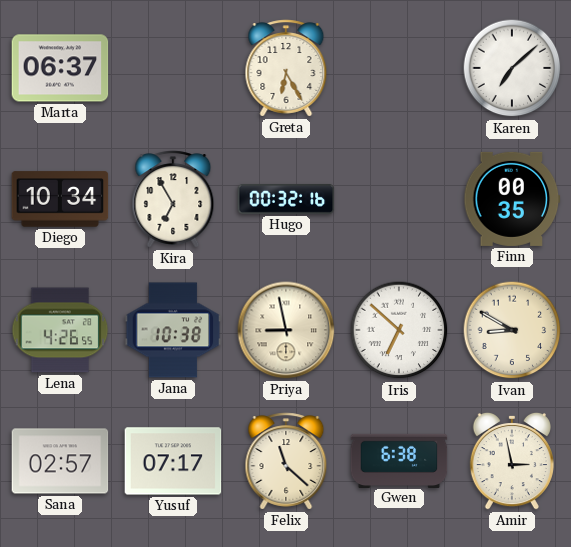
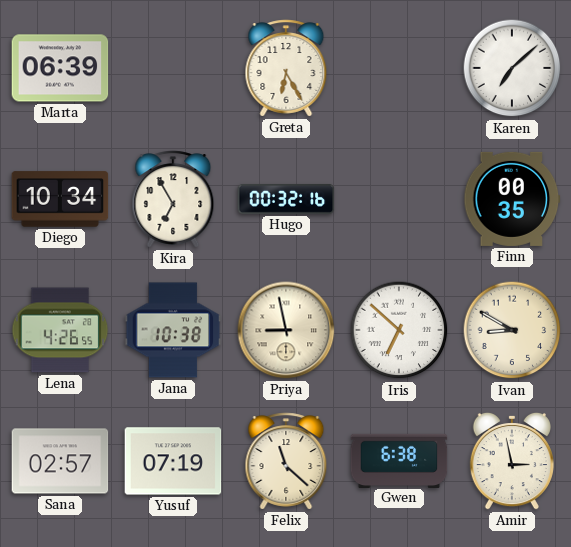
Marta: 06:37 -> 06:39 (60, 68)
Yusuf: 07:17 -> 07:19 (173, 461)
